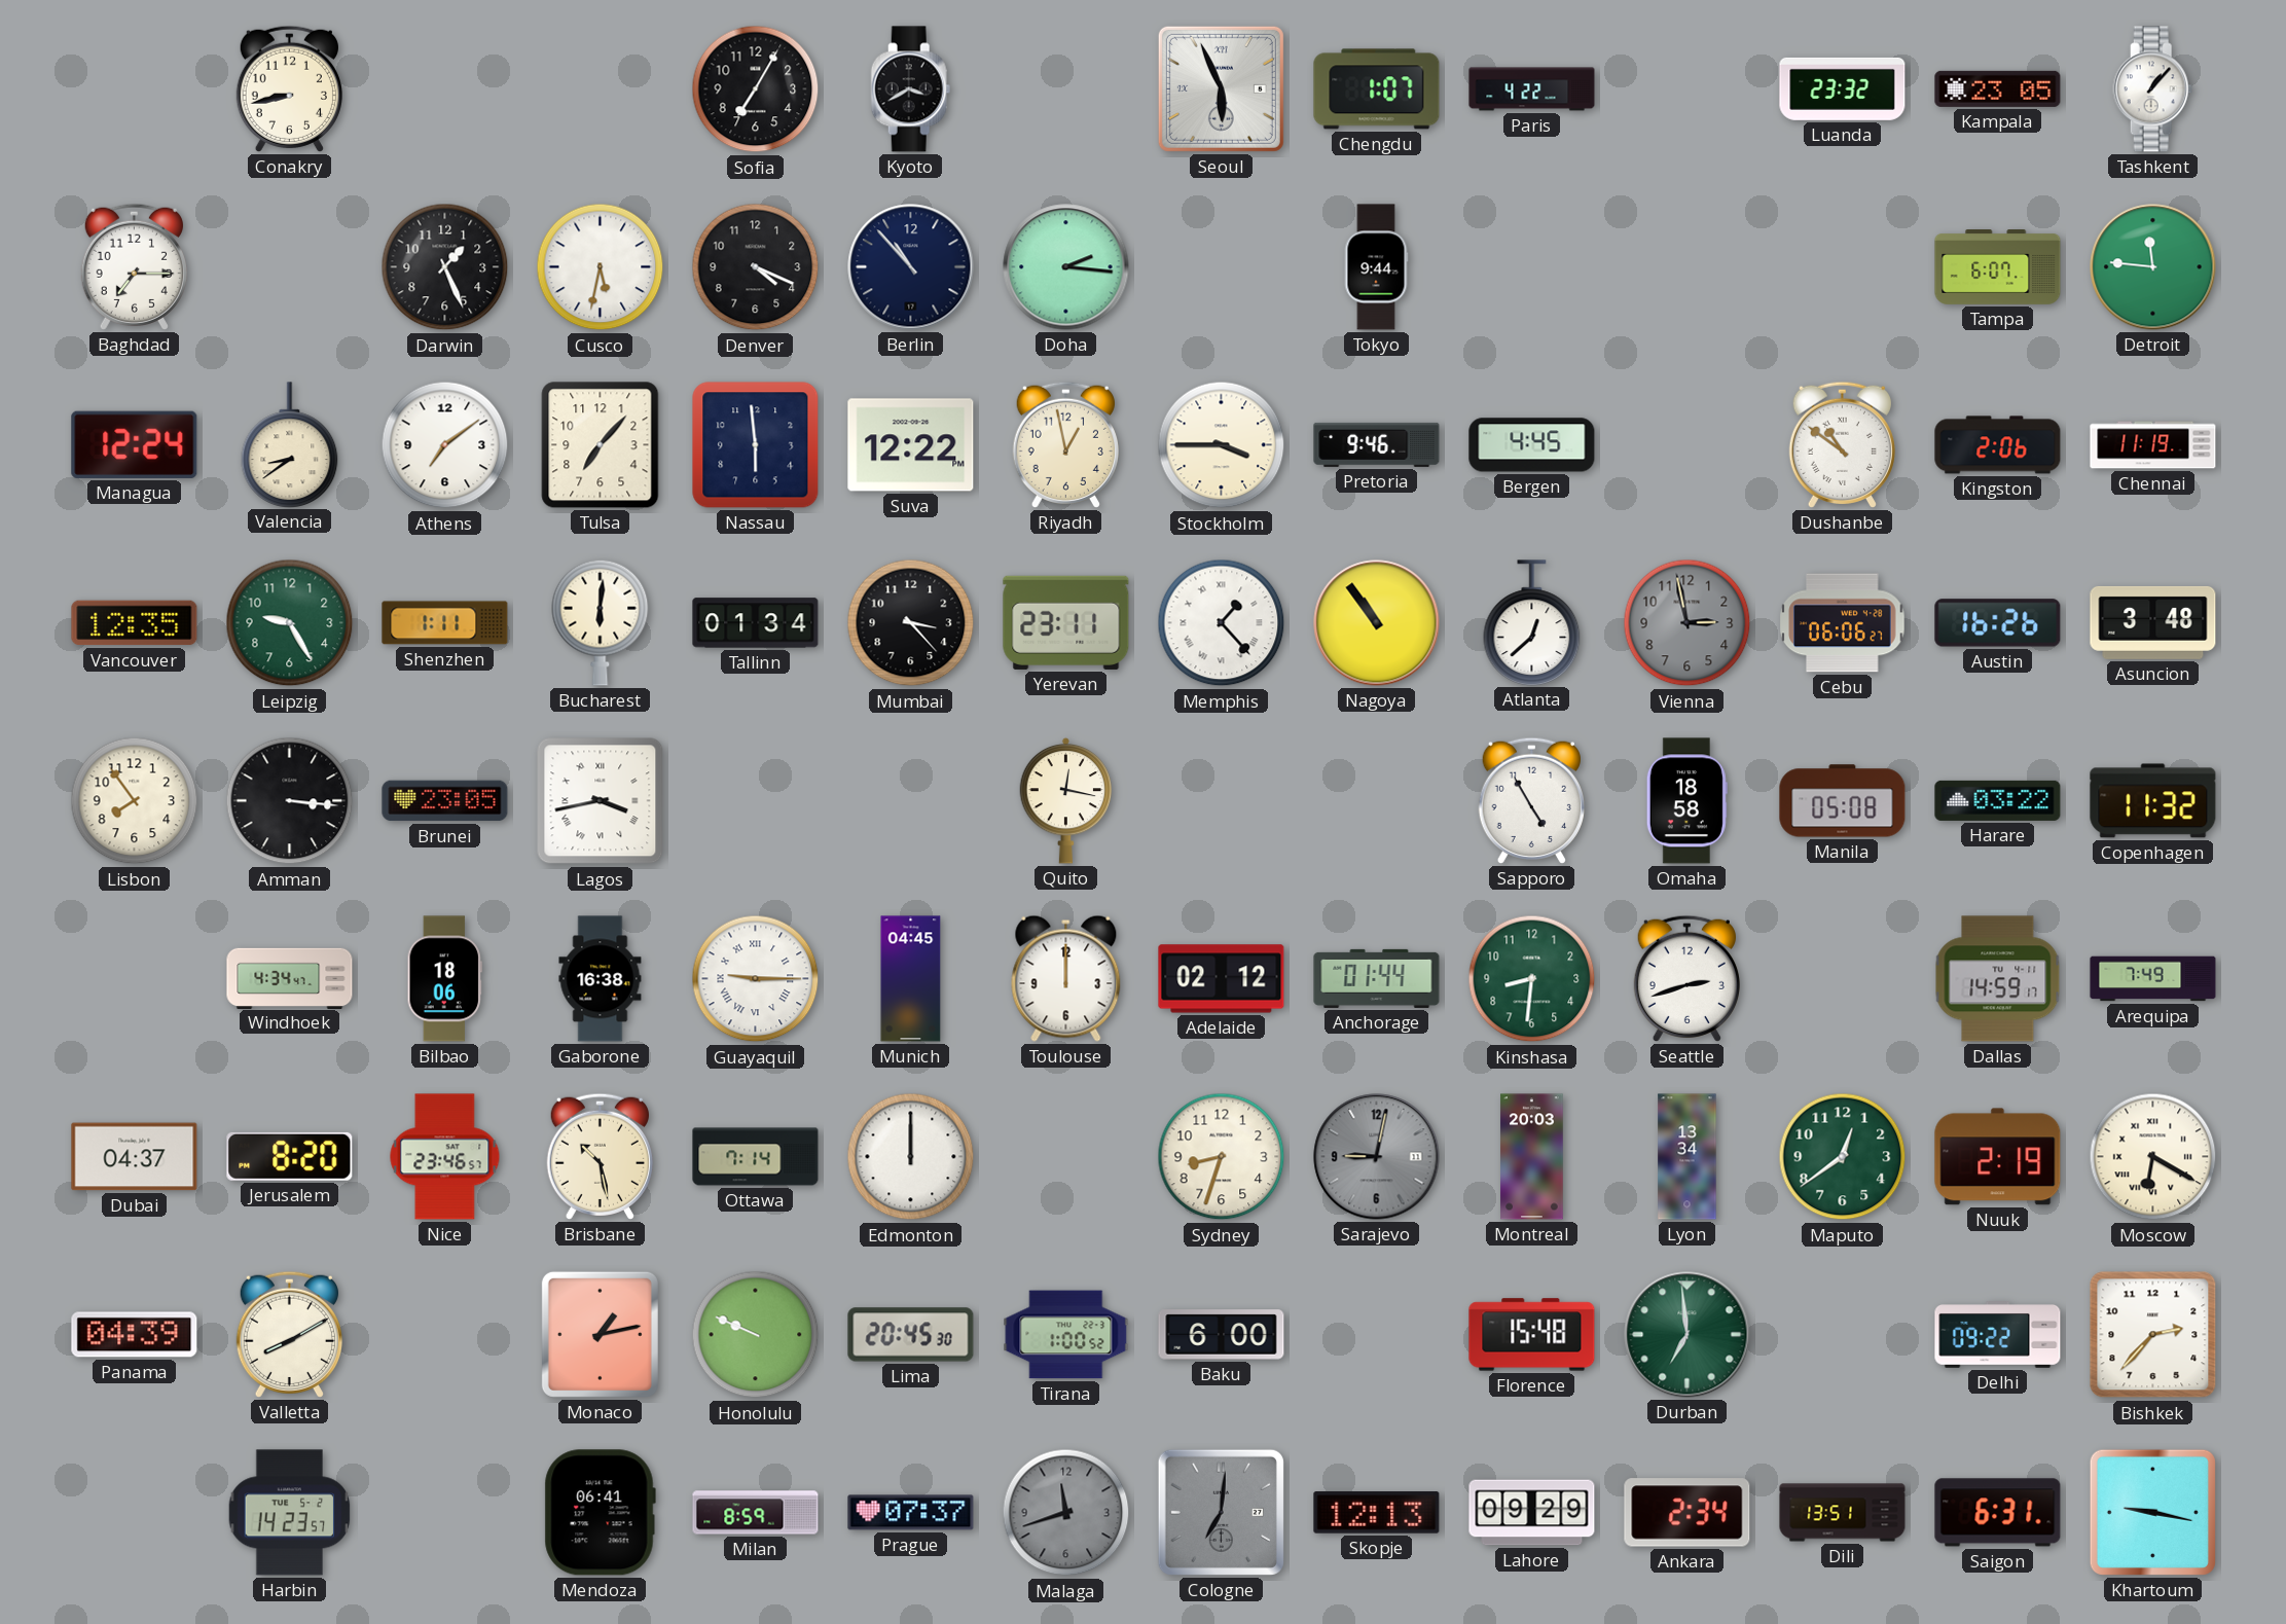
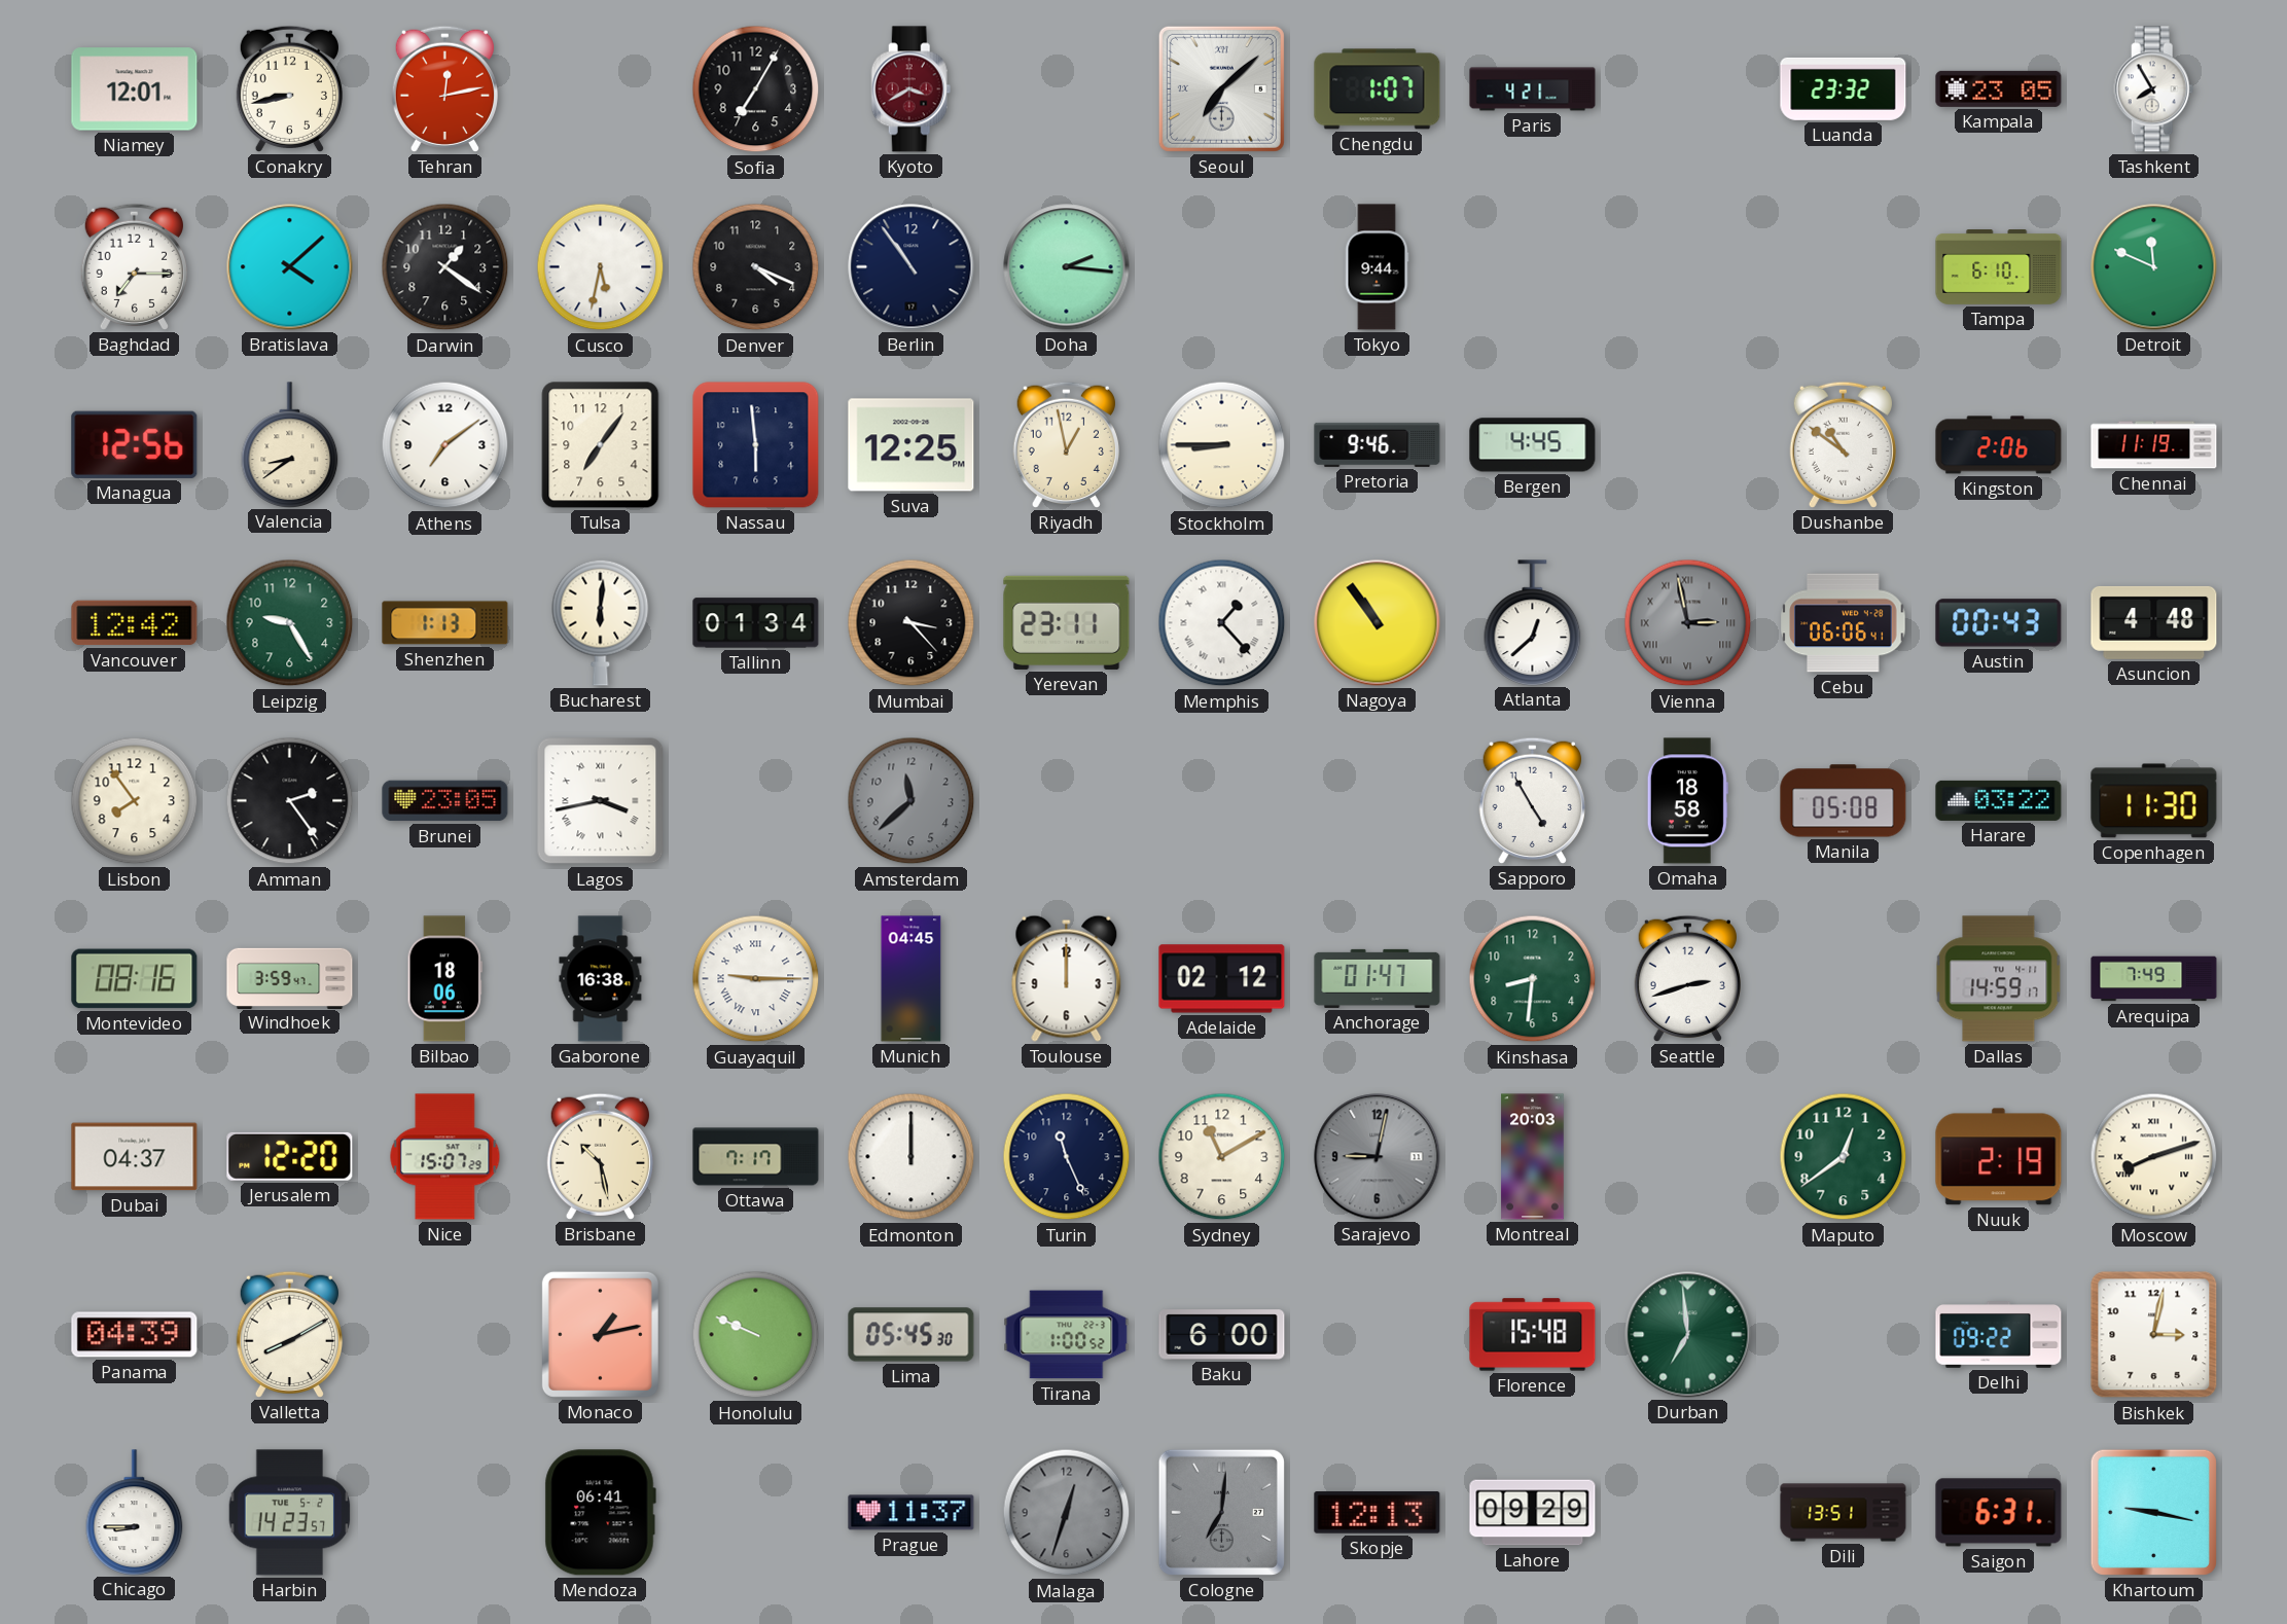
Niamey: none -> 12:01 (135, 89)
Tehran: none -> 12:13 (444, 88)
Kyoto dial: black -> burgundy (912, 89)
Seoul: 5:56 -> 7:08 (1221, 88)
Paris: 4:22 -> 4:21 (1533, 89)
Tashkent: 1:07 -> 7:55 (2154, 89)
Bratislava: none -> 4:08 (290, 267)
Darwin: 1:26 -> 1:21 (445, 267)
Berlin: 10:53 -> 10:54 (912, 267)
Tampa: 6:07 -> 6:10 (1999, 267)
Detroit: 11:46 -> 11:49 (2154, 267)
Managua: 12:24 -> 12:56 (135, 444)
Tulsa: 7:07 -> 7:06 (601, 445)
Suva: 12:22 -> 12:25 (912, 445)
Stockholm: 3:45 -> 8:45 (1222, 445)
Vancouver: 12:35 -> 12:42 (135, 623)
Shenzhen: 1:11 -> 1:13 (445, 623)
Vienna numerals: Arabic -> Roman (1688, 623)
Cebu: 06:06:27 -> 06:06:41 (1844, 623)
Austin: 16:26 -> 00:43 (1999, 623)
Asuncion: 3:48 -> 4:48 (2154, 622)
Amman: 3:16 -> 2:24 (290, 801)
Amsterdam: none -> 11:38 (912, 801)
Quito: 12:17 -> none (1066, 800)
Copenhagen: 11:32 -> 11:30 (2154, 801)
Montevideo: none -> 08:16 (135, 979)
Windhoek: 4:34 -> 3:59 (290, 978)
Anchorage: 01:44 -> 01:47 (1378, 978)
Jerusalem: 8:20 -> 12:20 (290, 1156)
Nice: 23:46 -> 15:07 (445, 1157)
Ottawa: 7:14 -> 7:17 (756, 1157)
Turin: none -> 11:26 (1067, 1157)
Sydney: 8:33 -> 11:10 (1222, 1157)
Lyon: 13:34 -> none (1688, 1157)
Moscow: 6:20 -> 8:12 (2154, 1157)
Lima: 20:45 -> 05:45 (912, 1335)
Bishkek: 2:37 -> 3:02 (2154, 1335)
Chicago: none -> 8:45 (135, 1512)
Milan: 8:59 -> none (756, 1513)
Prague: 07:37 -> 11:37 (912, 1513)
Malaga: 11:42 -> 12:33 (1067, 1513)
Ankara: 2:34 -> none (1688, 1513)
